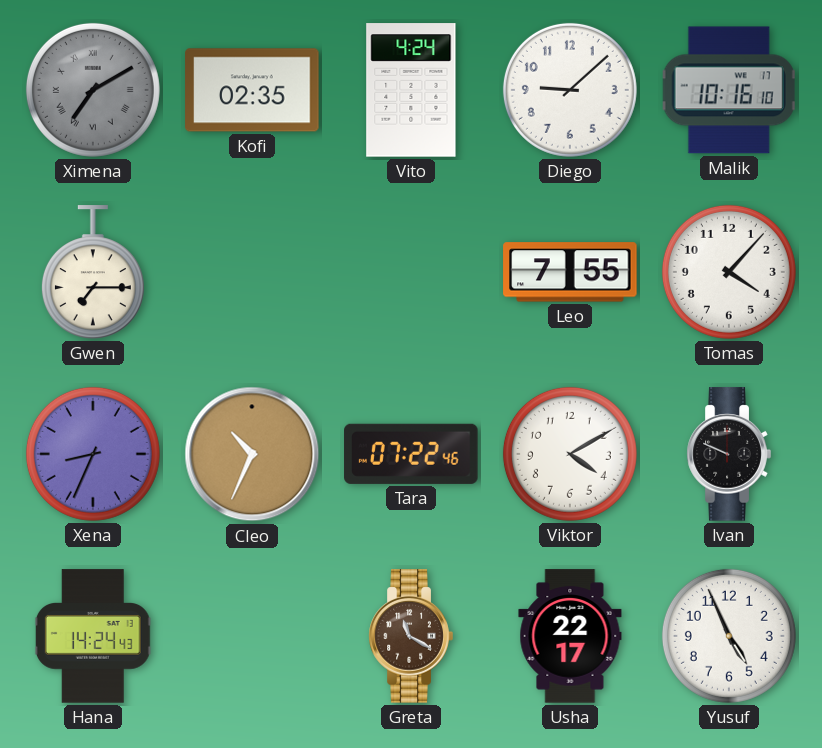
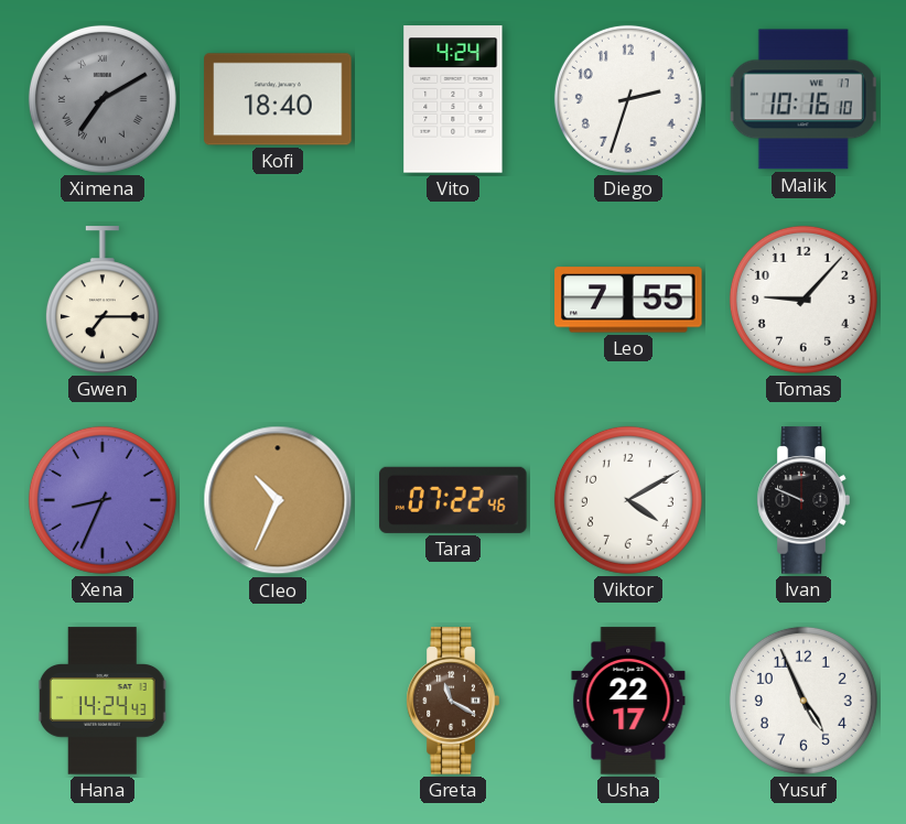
Kofi: 02:35 -> 18:40 (278, 99)
Diego: 9:08 -> 2:33 (628, 99)
Tomas: 4:07 -> 9:07 (803, 300)
